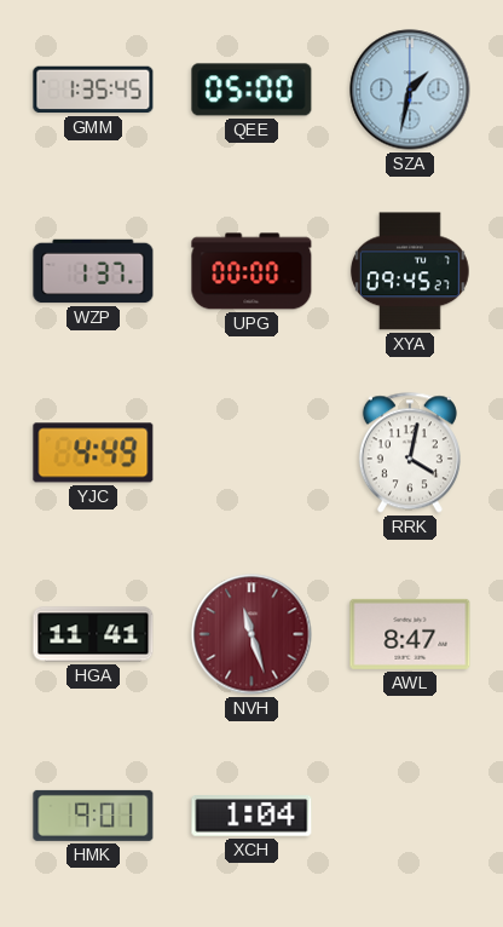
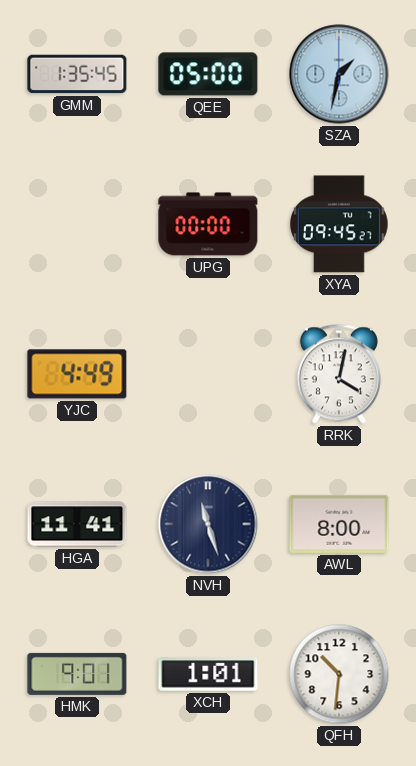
WZP: 1:37 -> none (93, 271)
NVH dial: burgundy -> navy (208, 524)
AWL: 8:47 -> 8:00 (339, 524)
XCH: 1:04 -> 1:01 (208, 674)
QFH: none -> 10:31 (339, 674)
